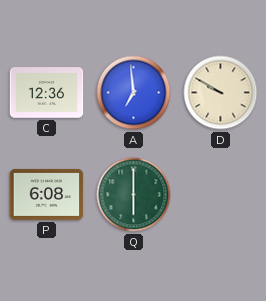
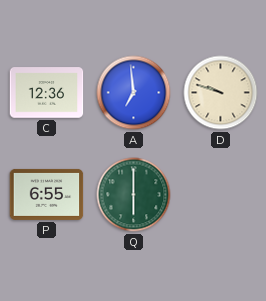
D: 9:50 -> 9:48 (221, 93)
P: 6:08 -> 6:55 (47, 194)
